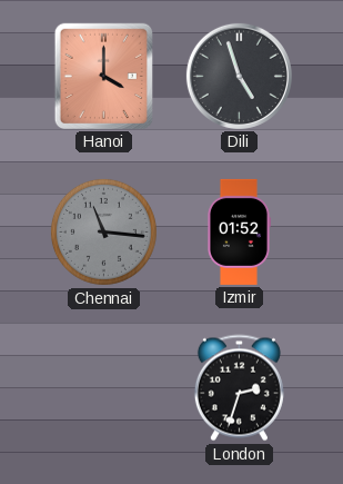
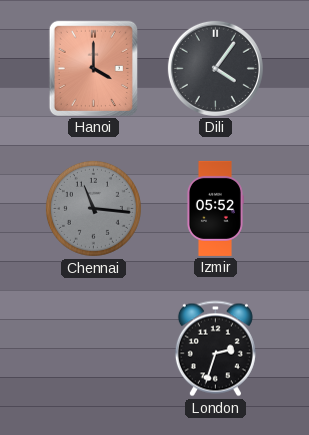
Dili: 4:57 -> 4:06 (215, 68)
Izmir: 01:52 -> 05:52 (215, 208)
